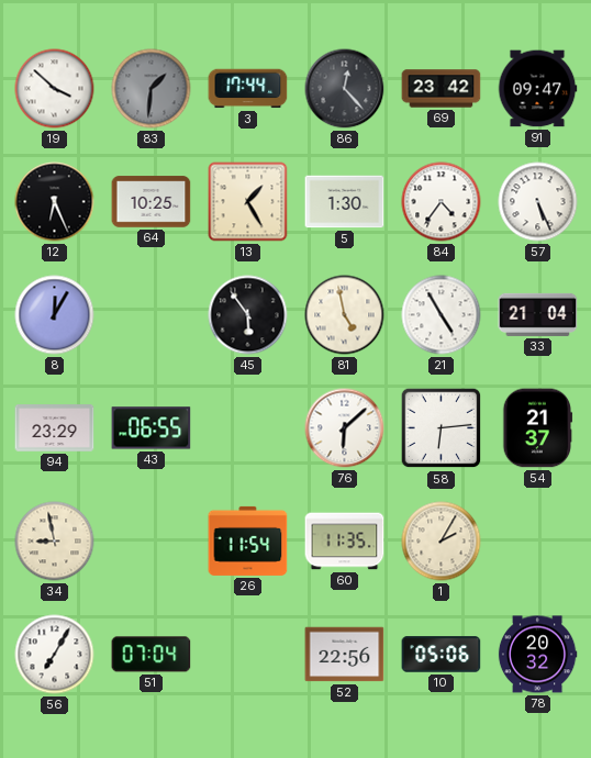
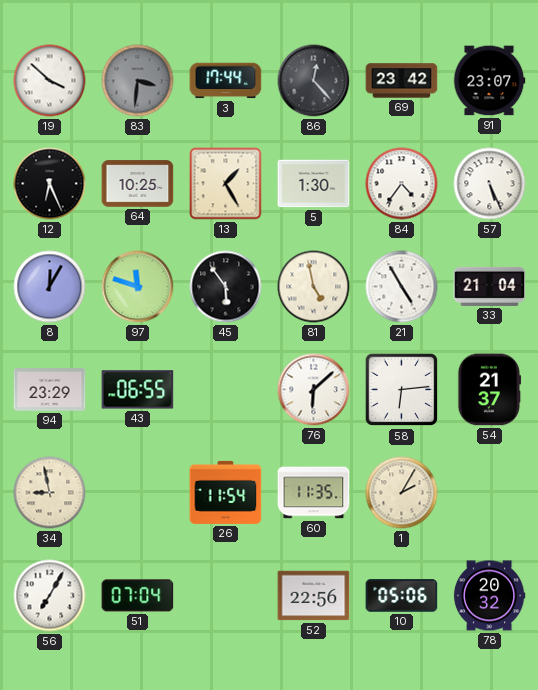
83: 1:31 -> 3:31 (138, 81)
91: 09:47 -> 23:07 (489, 81)
97: none -> 11:48 (138, 287)
